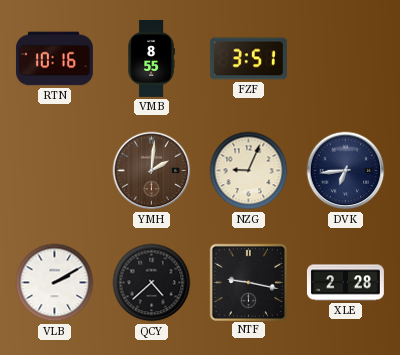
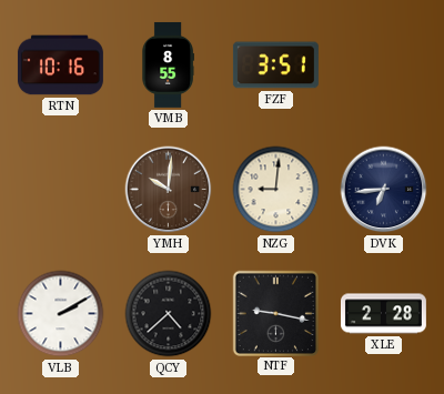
YMH: 2:01 -> 10:01 (169, 190)
NZG: 9:04 -> 9:01 (276, 190)
